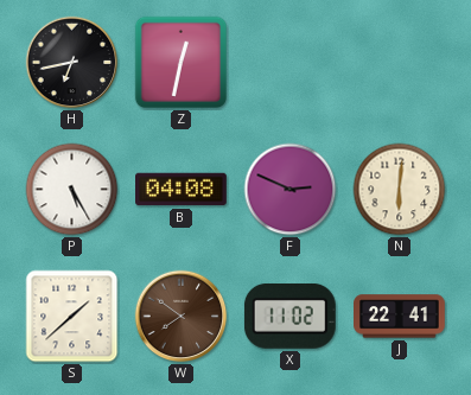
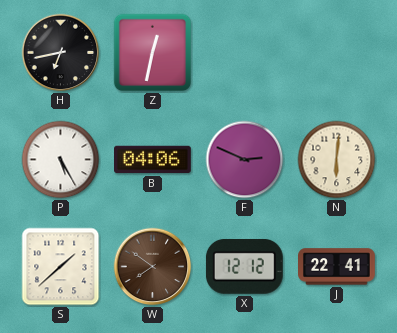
B: 04:08 -> 04:06 (153, 160)
X: 11:02 -> 12:12 (244, 266)
